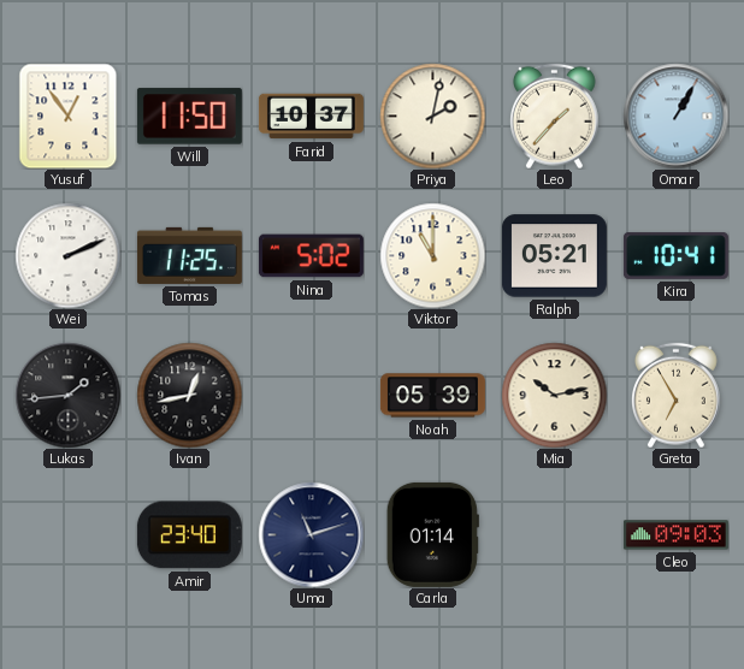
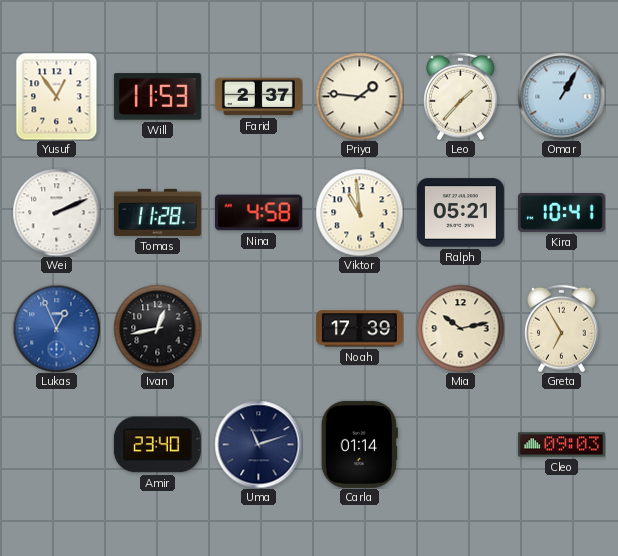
Will: 11:50 -> 11:53 (157, 97)
Farid: 10:37 -> 2:37 (258, 97)
Priya: 2:02 -> 1:46 (359, 96)
Tomas: 11:25 -> 11:28 (157, 212)
Nina: 5:02 -> 4:58 (258, 213)
Viktor: 11:00 -> 10:59 (359, 212)
Lukas: 1:44 -> 12:56 (56, 328)
Lukas dial: black -> blue (56, 328)
Noah: 05:39 -> 17:39 (359, 329)
